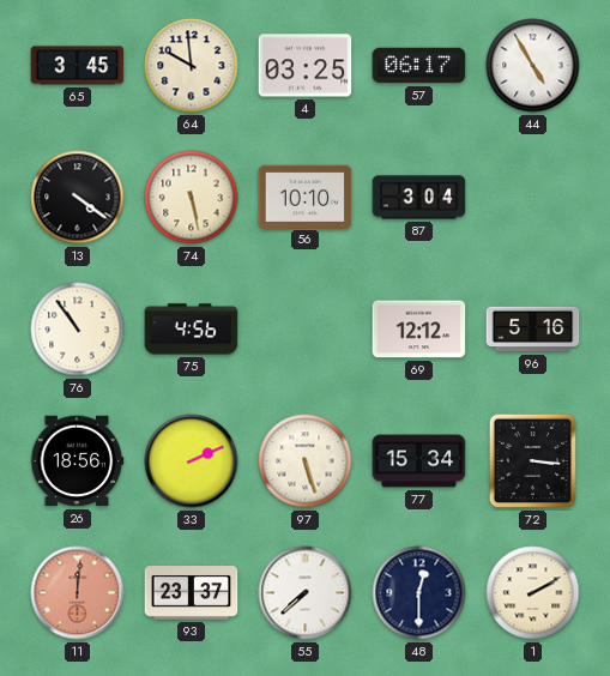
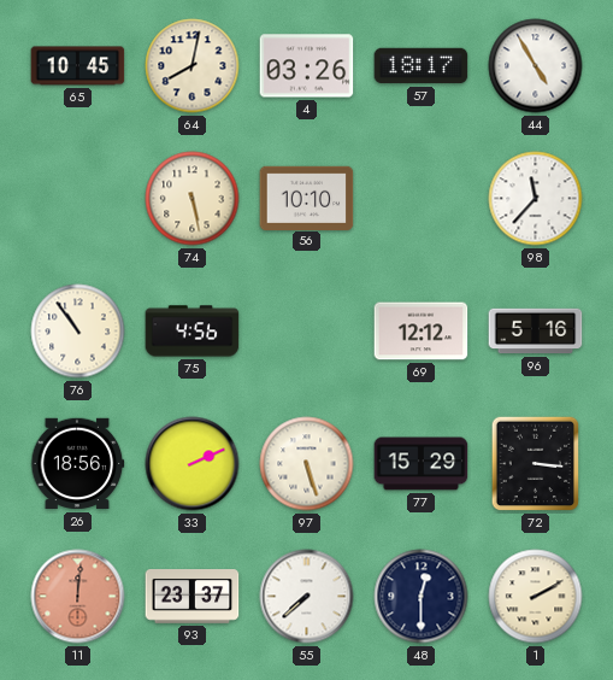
65: 3:45 -> 10:45 (78, 66)
64: 9:59 -> 8:02 (193, 66)
4: 03:25 -> 03:26 (307, 66)
57: 06:17 -> 18:17 (422, 66)
13: 4:21 -> none (78, 198)
87: 3:04 -> none (419, 198)
98: none -> 11:37 (536, 199)
77: 15:34 -> 15:29 (422, 464)
